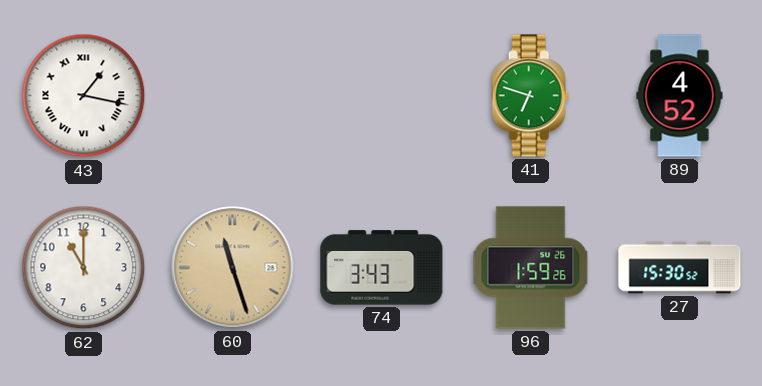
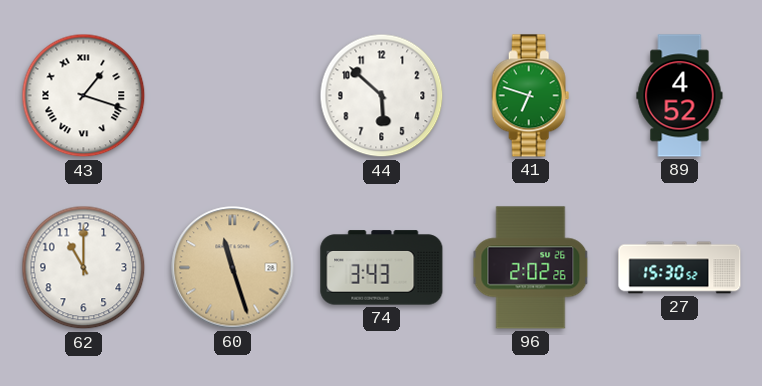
43: 1:17 -> 1:18 (84, 96)
44: none -> 5:52 (382, 96)
96: 1:59 -> 2:02 (531, 268)
